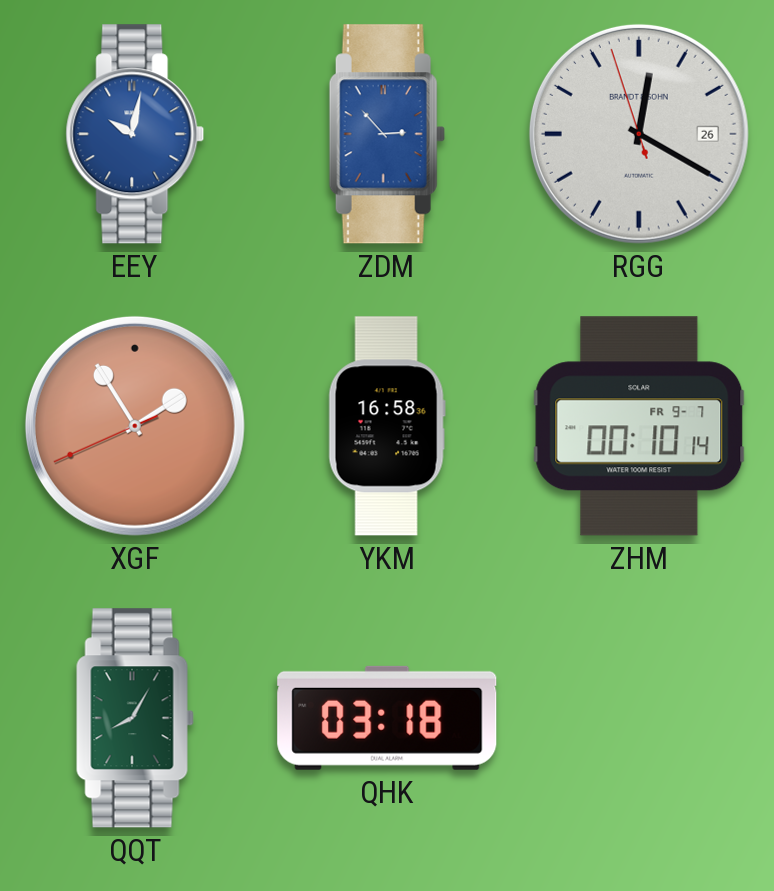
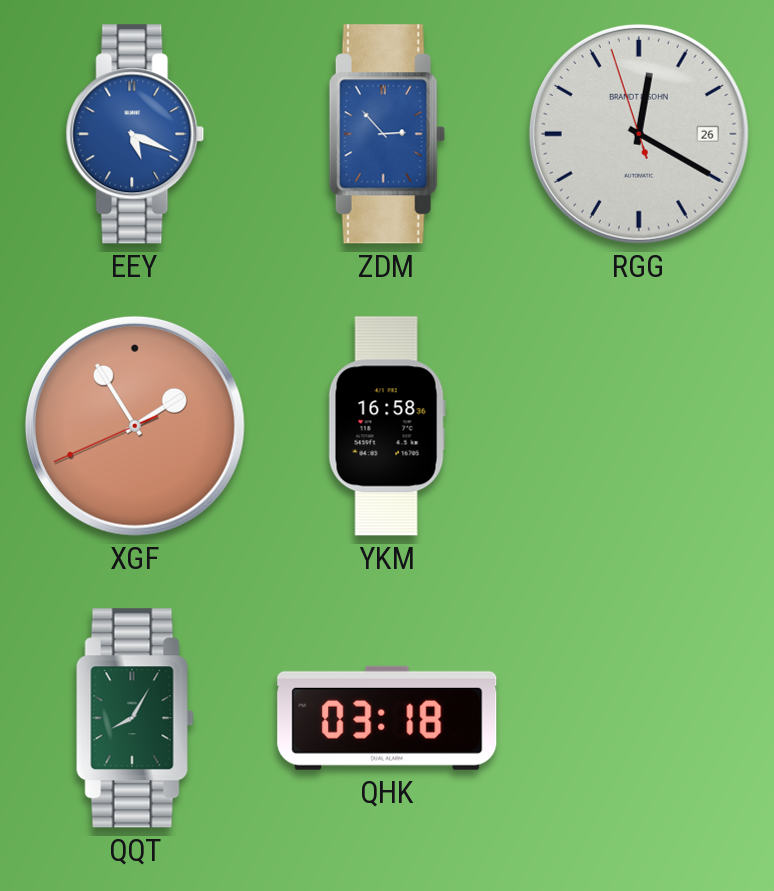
EEY: 10:02 -> 5:19 (135, 134)
ZHM: 00:10 -> none (639, 426)
